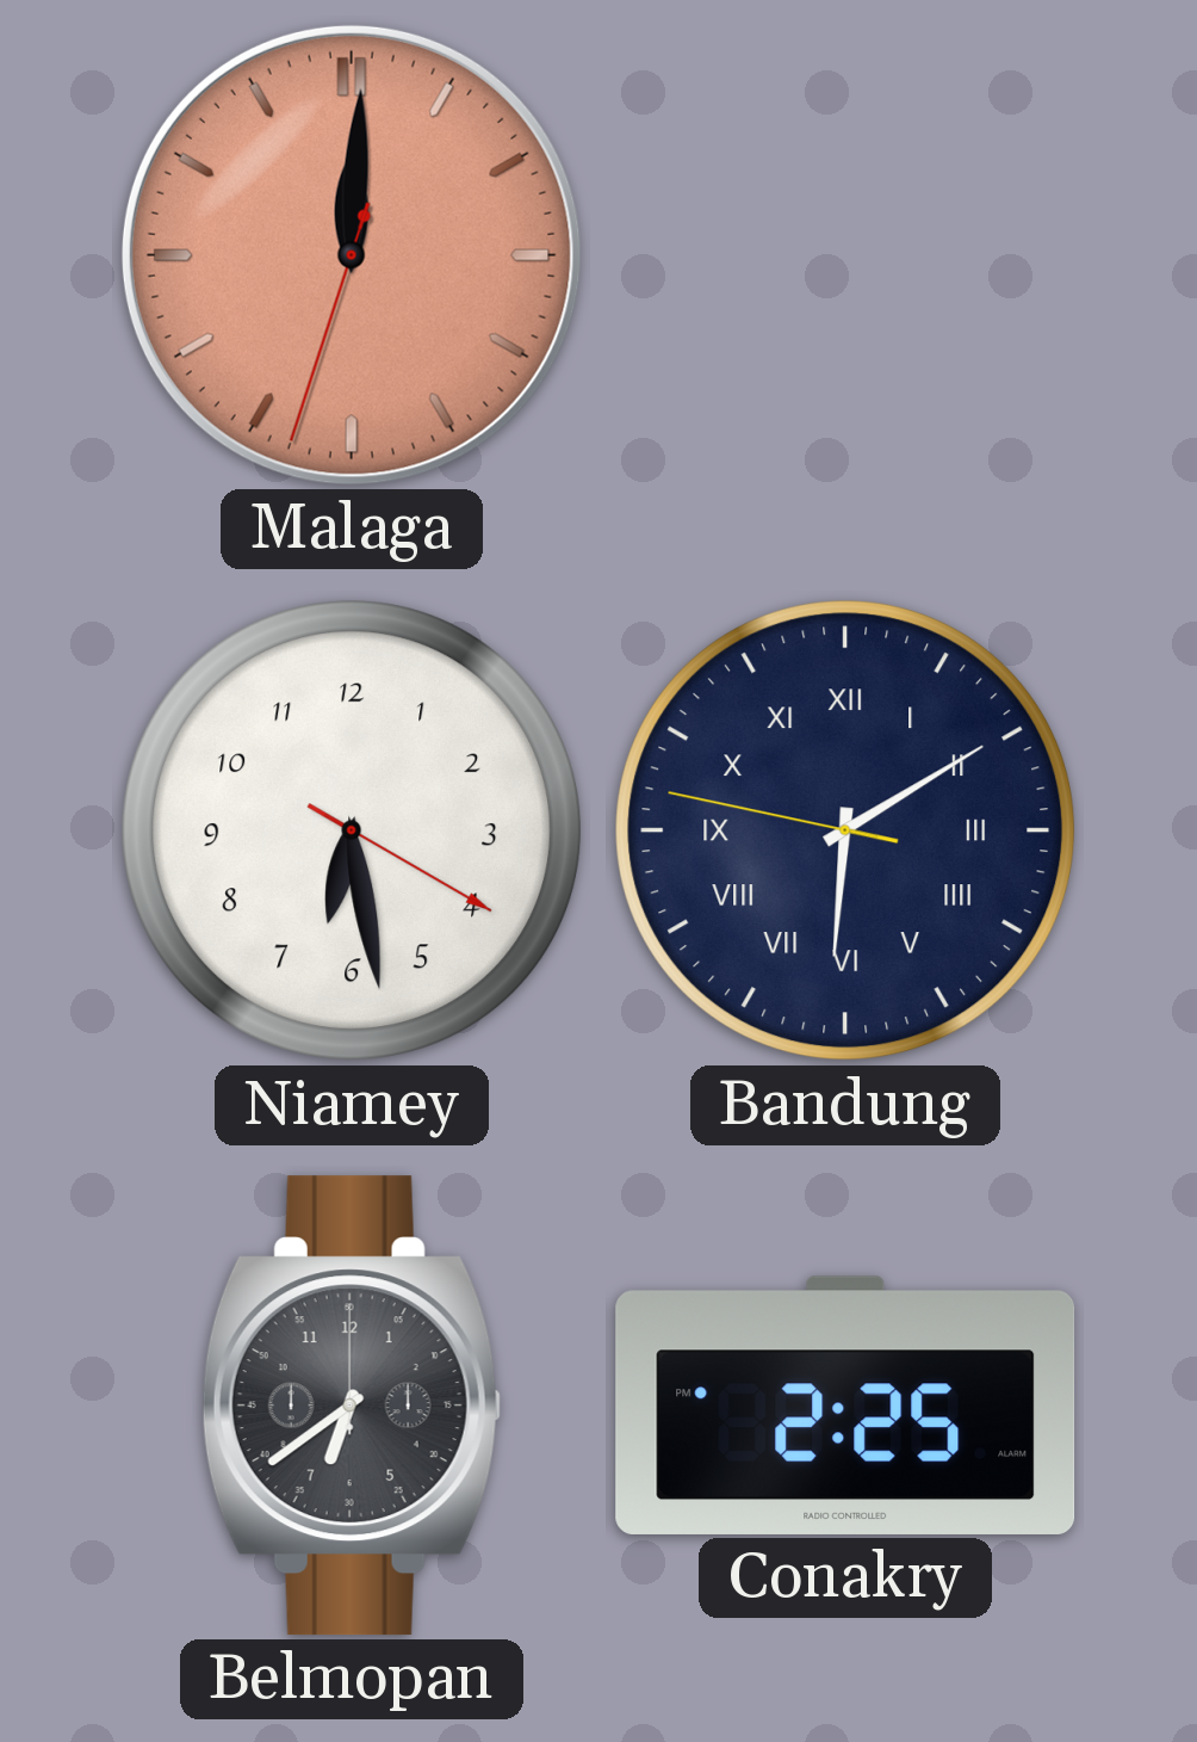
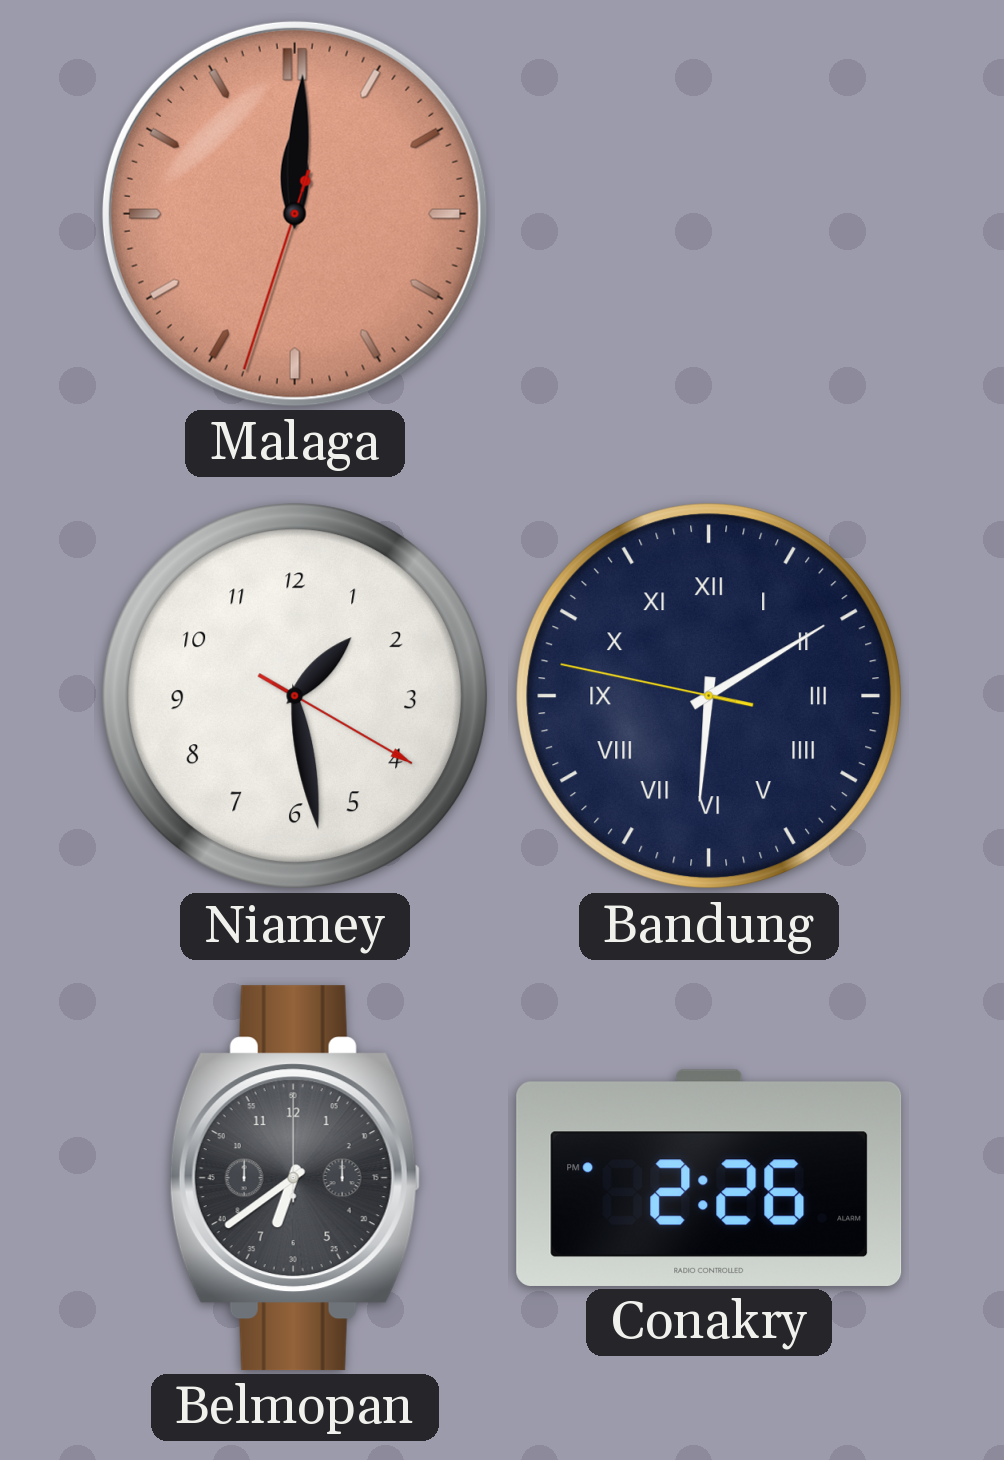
Niamey: 6:28 -> 1:28 (295, 696)
Conakry: 2:25 -> 2:26 (709, 1178)
